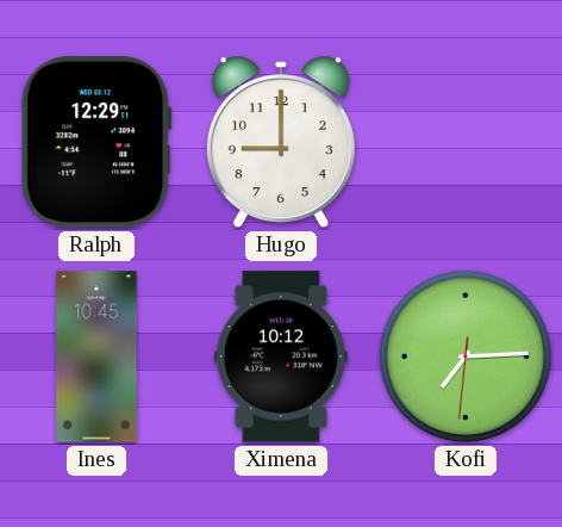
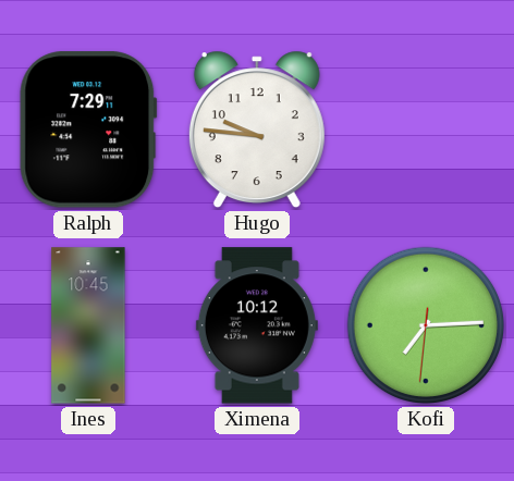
Ralph: 12:29 -> 7:29 (88, 129)
Hugo: 9:00 -> 9:46 (257, 129)
